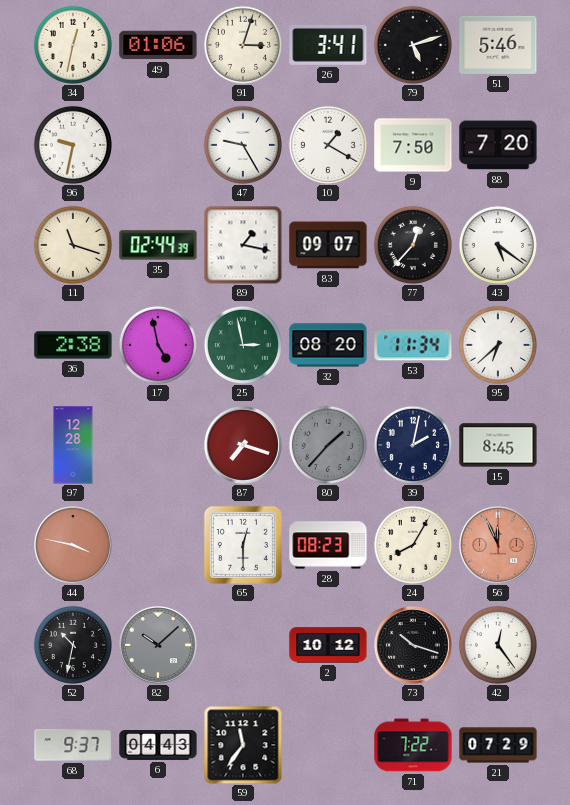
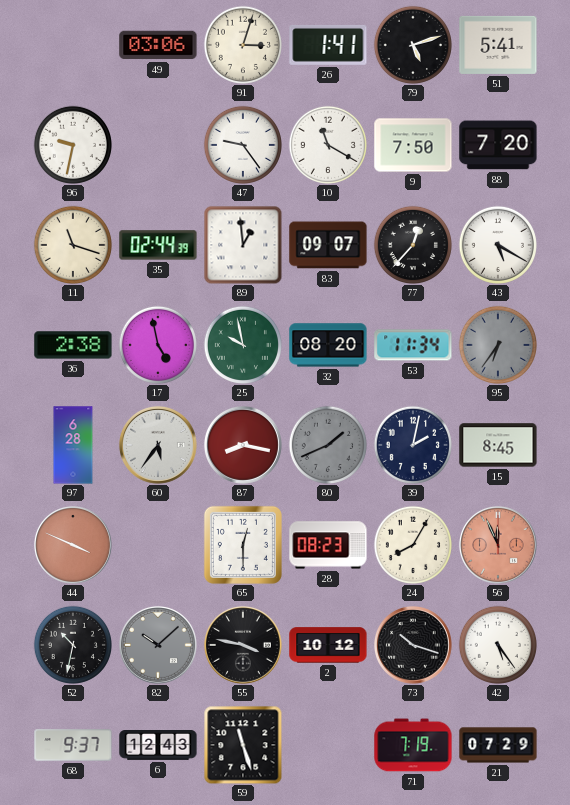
34: 12:32 -> none (73, 45)
49: 01:06 -> 03:06 (158, 45)
26: 3:41 -> 1:41 (328, 45)
51: 5:46 -> 5:41 (498, 45)
47: 9:25 -> 9:24 (243, 145)
10: 1:20 -> 11:20 (328, 145)
89: 1:17 -> 12:59 (243, 245)
43: 5:21 -> 5:20 (498, 245)
25: 2:58 -> 9:58 (243, 345)
95: 6:38 -> 6:36 (498, 345)
95 dial: white -> grey (498, 345)
97: 12:28 -> 6:28 (73, 445)
60: none -> 5:36 (158, 445)
87: 7:18 -> 8:17 (243, 445)
80: 1:37 -> 1:41 (328, 445)
44: 3:47 -> 3:49 (73, 545)
55: none -> 3:47 (243, 645)
42: 12:24 -> 5:24 (498, 645)
6: 04:43 -> 12:43 (158, 746)
59: 11:36 -> 11:27 (243, 745)
71: 7:22 -> 7:19 (413, 745)
